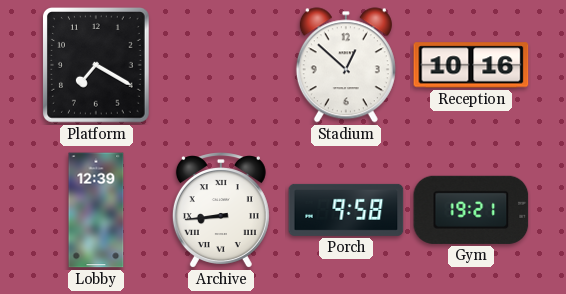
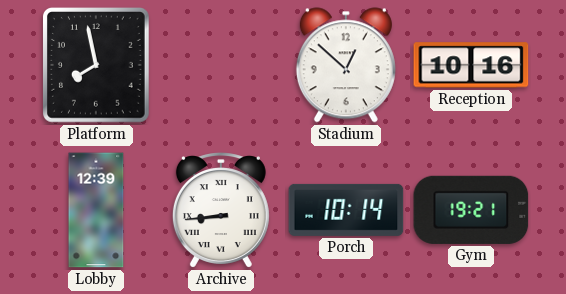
Platform: 7:20 -> 7:58 (97, 66)
Porch: 9:58 -> 10:14 (346, 210)
